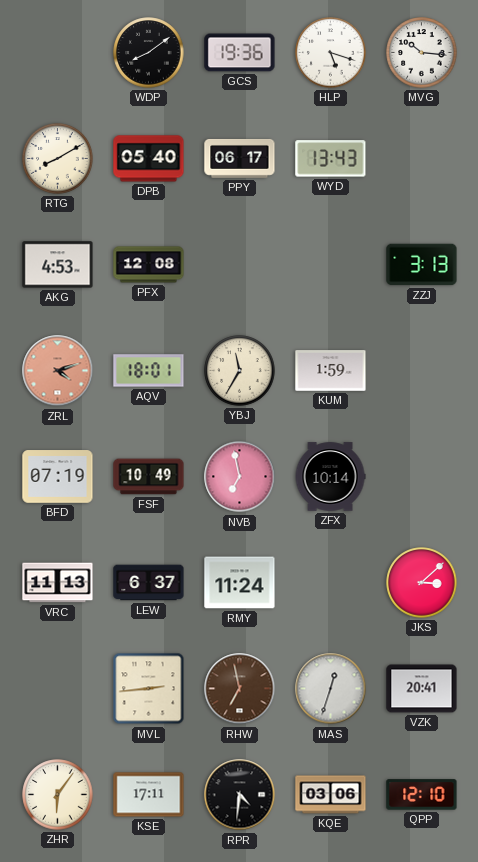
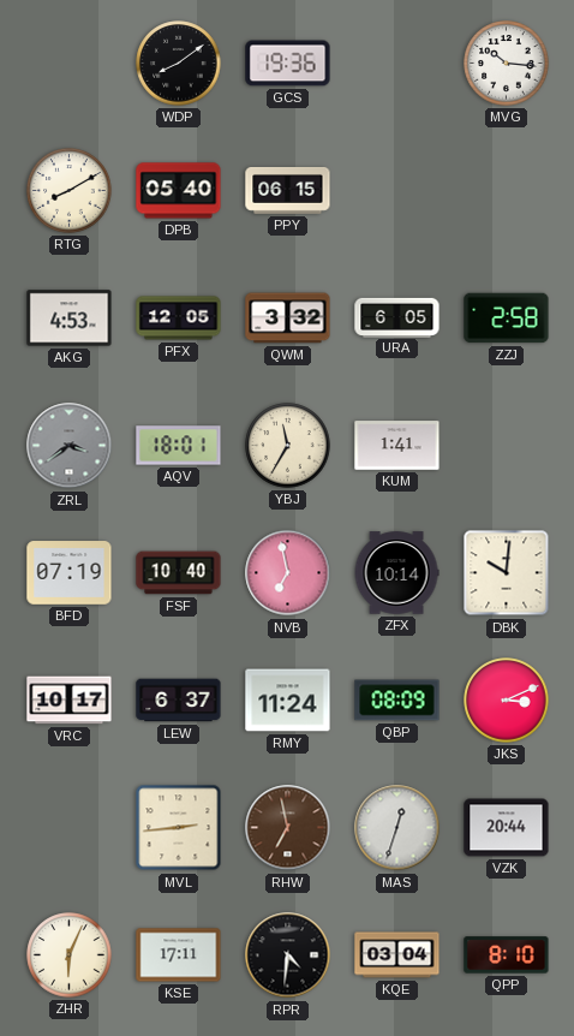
HLP: 5:18 -> none (331, 53)
PPY: 06:17 -> 06:15 (288, 191)
WYD: 13:43 -> none (331, 159)
PFX: 12:08 -> 12:05 (179, 318)
QWM: none -> 3:32 (288, 318)
URA: none -> 6:05 (397, 317)
ZZJ: 3:13 -> 2:58 (507, 318)
ZRL: 4:12 -> 3:39 (70, 446)
ZRL dial: salmon -> grey (70, 446)
KUM: 1:59 -> 1:41 (397, 446)
FSF: 10:49 -> 10:40 (179, 573)
DBK: none -> 10:01 (507, 573)
VRC: 11:13 -> 10:17 (70, 701)
QBP: none -> 08:09 (397, 701)
JKS: 3:08 -> 3:11 (507, 701)
VZK: 20:41 -> 20:44 (507, 828)
ZHR: 6:06 -> 6:04 (70, 955)
KQE: 03:06 -> 03:04 (397, 955)
QPP: 12:10 -> 8:10 (507, 955)
